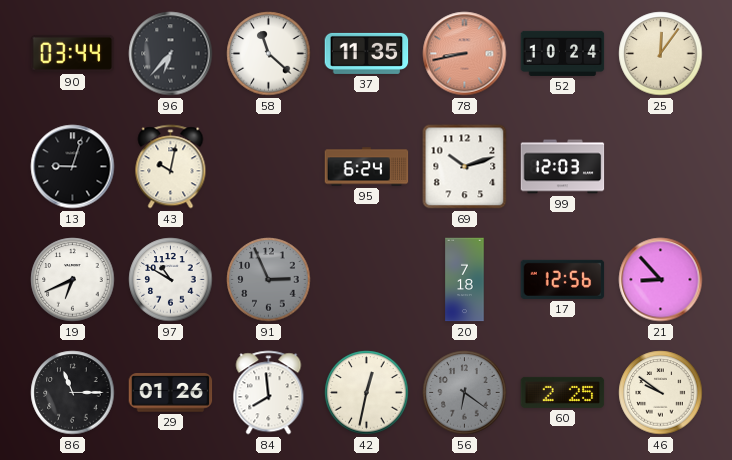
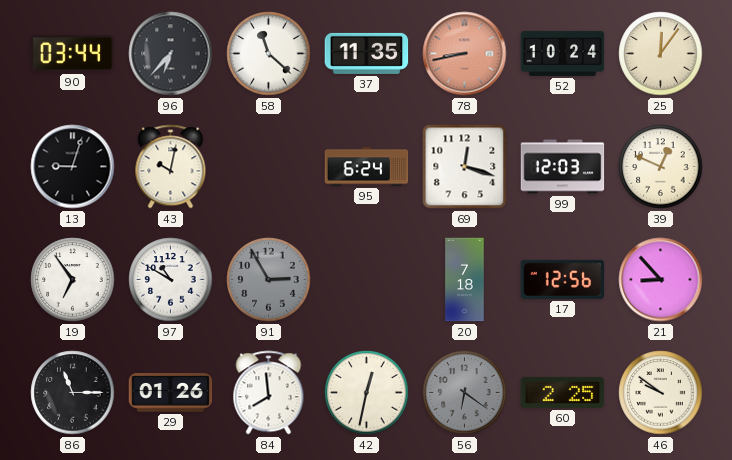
69: 10:12 -> 12:18 (465, 167)
39: none -> 12:49 (661, 167)
19: 6:41 -> 6:54 (73, 280)
91: 2:56 -> 2:55 (269, 280)
